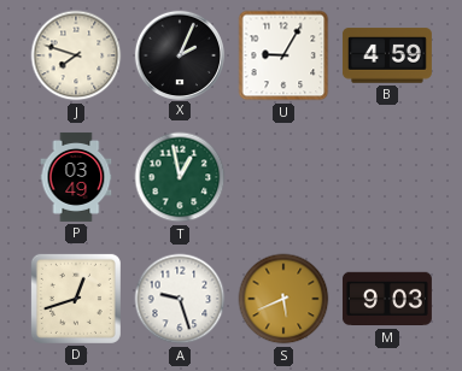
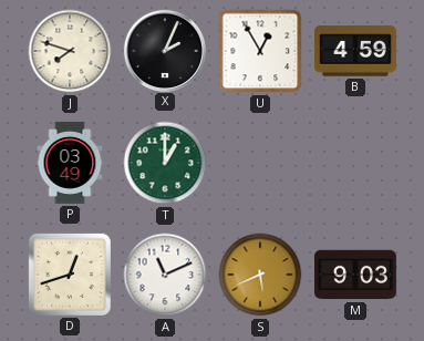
U: 9:05 -> 12:55 (260, 51)
T: 12:58 -> 1:00 (165, 163)
A: 9:27 -> 11:11 (165, 275)
